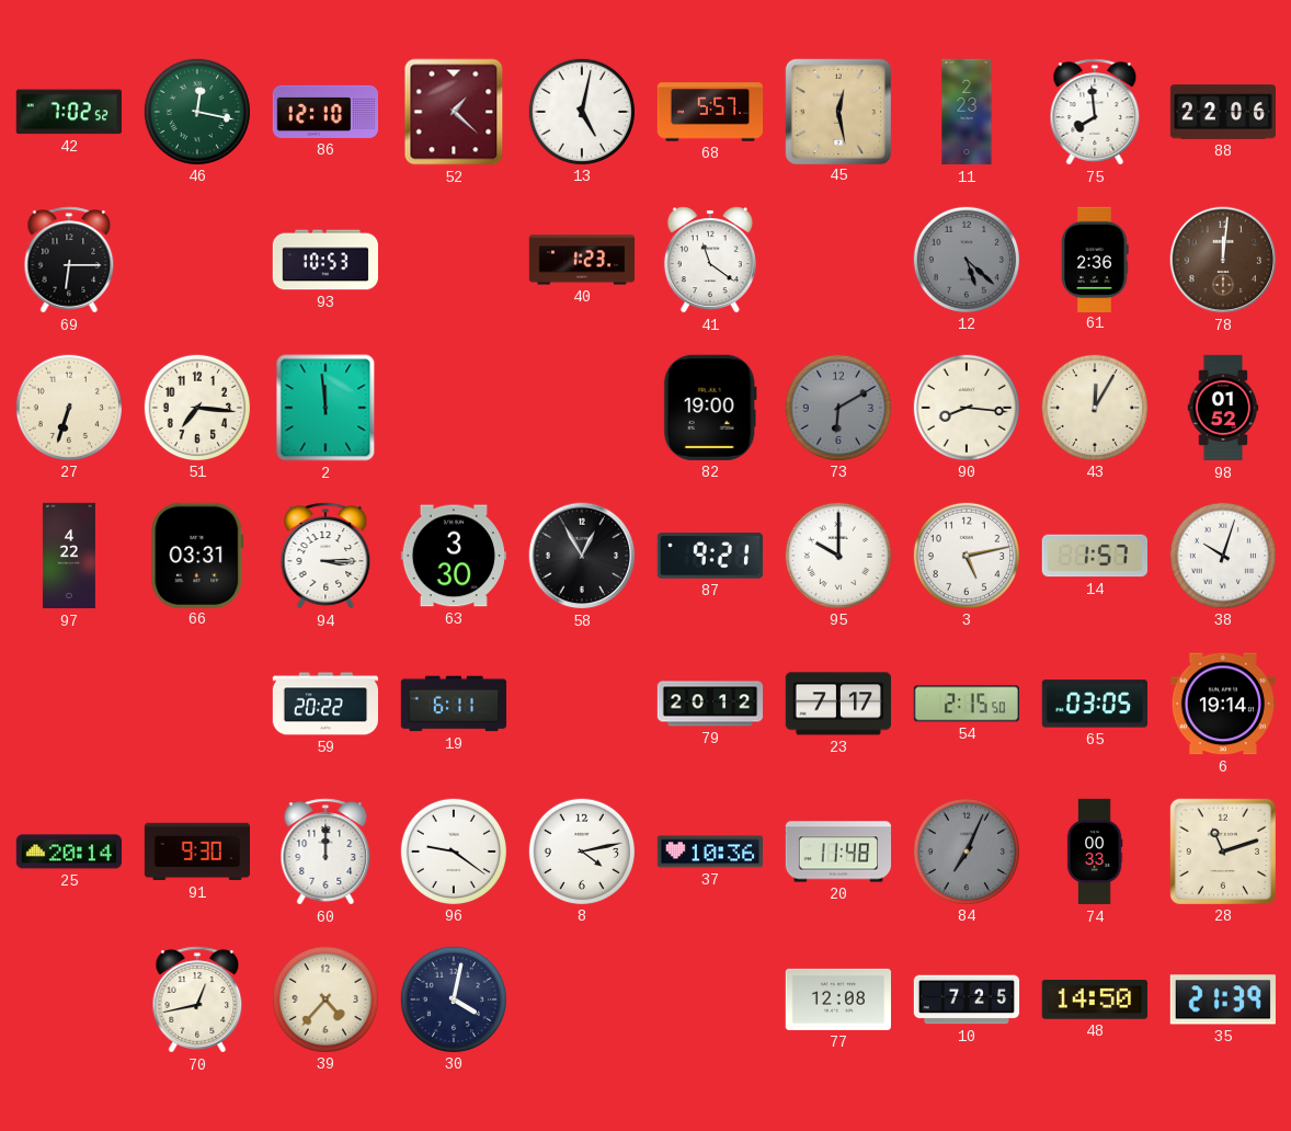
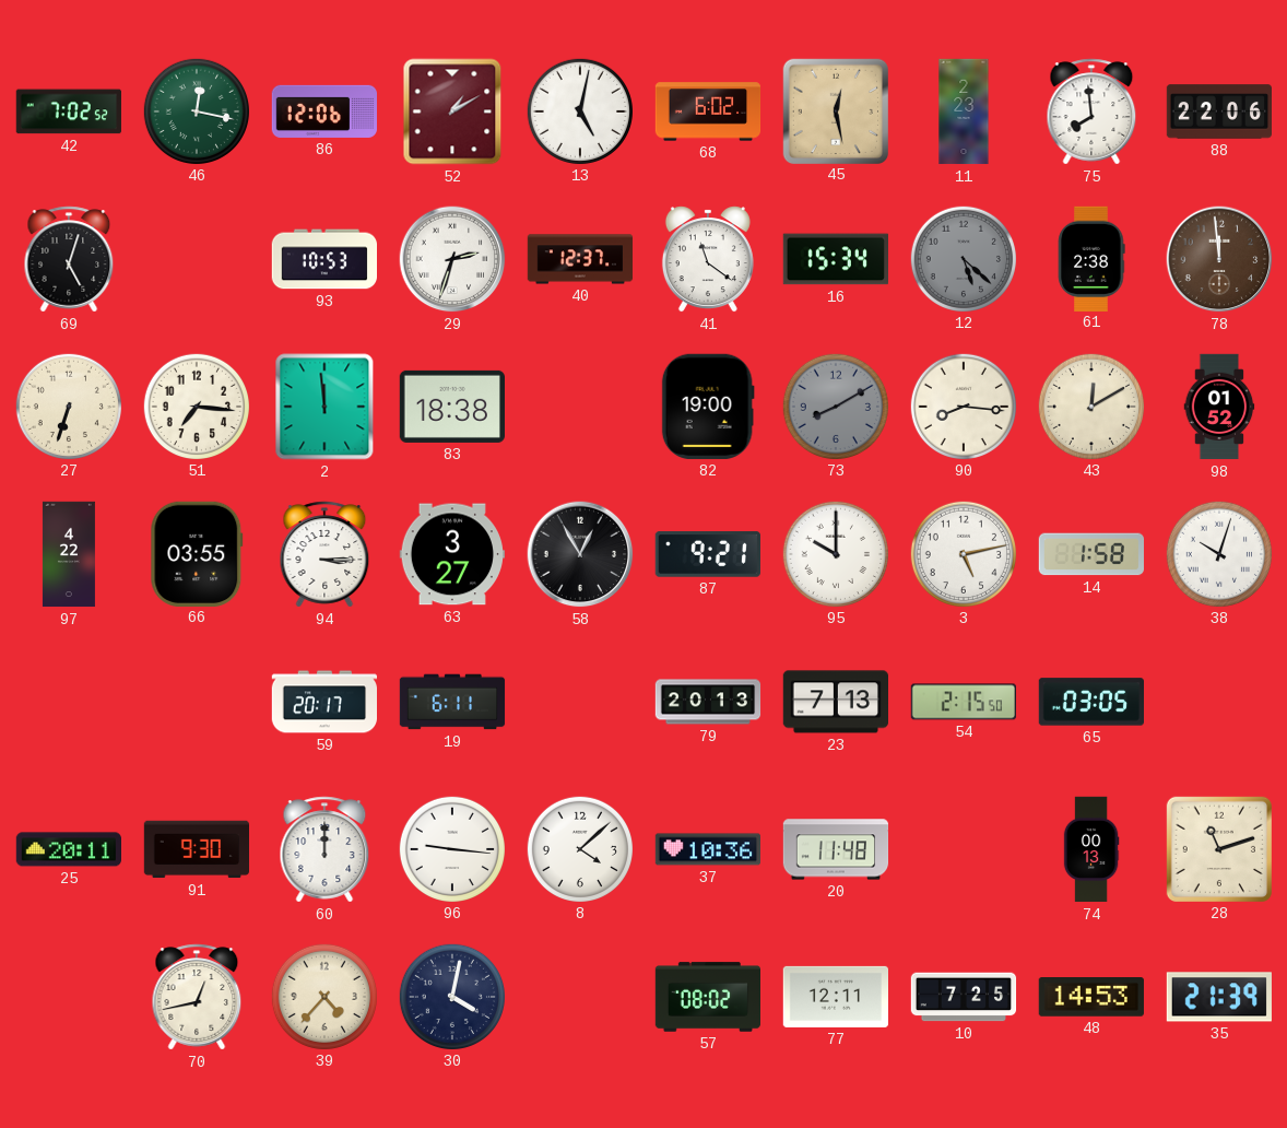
86: 12:10 -> 12:06 (323, 111)
52: 1:22 -> 1:10 (452, 111)
68: 5:57 -> 6:02 (708, 111)
69: 6:15 -> 5:03 (69, 259)
29: none -> 2:33 (452, 259)
40: 1:23 -> 12:37 (580, 259)
16: none -> 15:34 (835, 259)
61: 2:36 -> 2:38 (1091, 258)
78: 12:01 -> 11:59 (1219, 259)
83: none -> 18:38 (451, 407)
73: 6:10 -> 8:10 (835, 406)
43: 12:05 -> 12:10 (1090, 406)
66: 03:31 -> 03:55 (197, 553)
63: 3:30 -> 3:27 (451, 554)
14: 1:57 -> 1:58 (1090, 554)
59: 20:22 -> 20:17 (324, 702)
79: 20:12 -> 20:13 (708, 702)
23: 7:17 -> 7:13 (835, 702)
6: 19:14 -> none (1222, 704)
25: 20:14 -> 20:11 (68, 849)
96: 9:21 -> 9:16 (451, 848)
8: 4:13 -> 4:08 (579, 848)
84: 7:04 -> none (966, 850)
74: 00:33 -> 00:13 (1091, 849)
57: none -> 08:02 (708, 997)
77: 12:08 -> 12:11 (835, 997)
48: 14:50 -> 14:53 (1091, 998)
